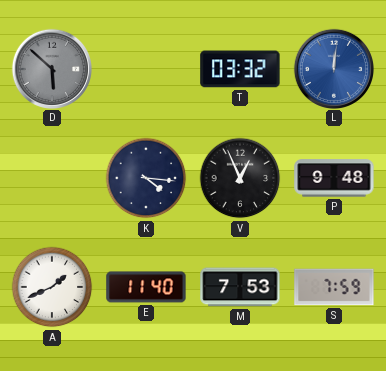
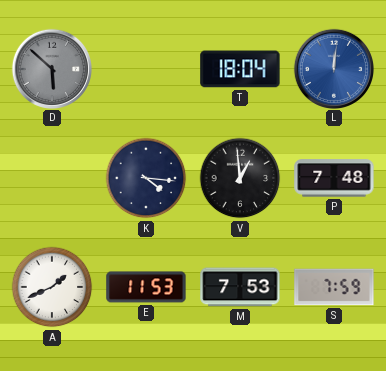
T: 03:32 -> 18:04 (240, 69)
V: 12:56 -> 12:59 (240, 178)
P: 9:48 -> 7:48 (334, 178)
E: 11:40 -> 11:53 (146, 287)
